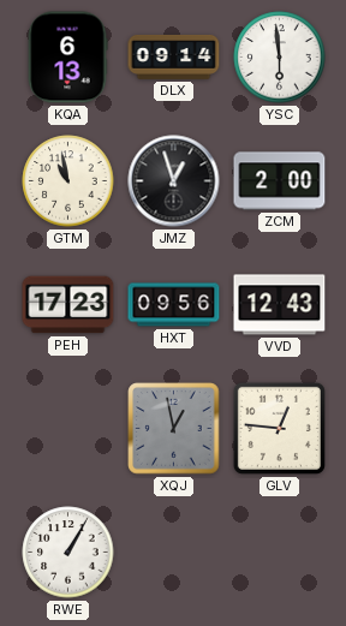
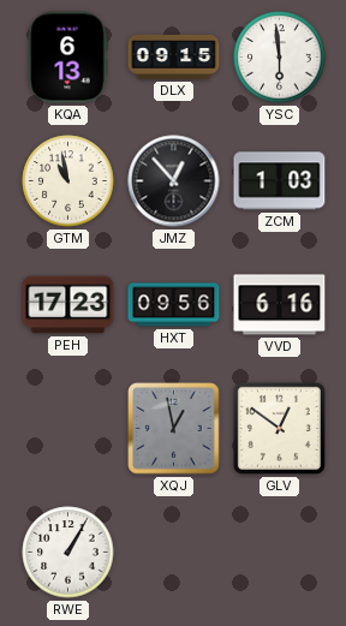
DLX: 09:14 -> 09:15 (174, 58)
JMZ: 12:57 -> 12:53 (174, 181)
ZCM: 2:00 -> 1:03 (280, 181)
VVD: 12:43 -> 6:16 (280, 305)
GLV: 12:46 -> 12:51 (279, 428)
